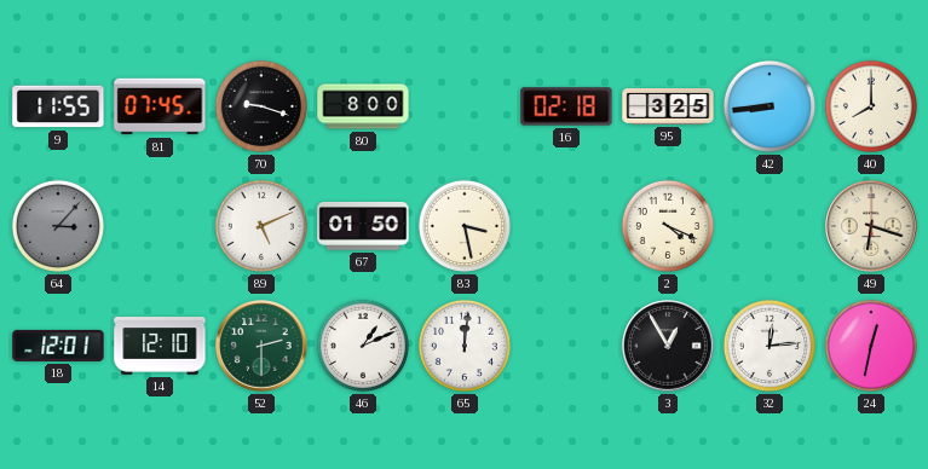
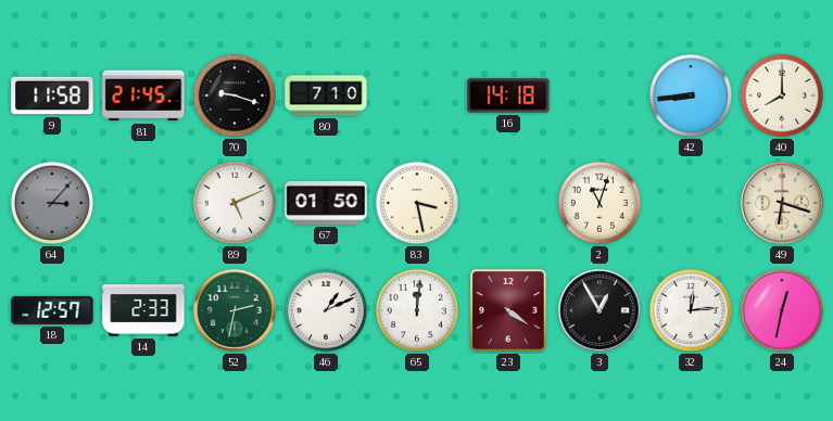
9: 11:55 -> 11:58 (52, 95)
81: 07:45 -> 21:45 (143, 95)
80: 8:00 -> 7:10 (326, 95)
16: 02:18 -> 14:18 (508, 95)
95: 3:25 -> none (668, 108)
2: 4:19 -> 11:03 (599, 203)
18: 12:01 -> 12:57 (52, 310)
14: 12:10 -> 2:33 (143, 310)
52: 2:30 -> 2:32 (235, 310)
23: none -> 4:21 (508, 310)
